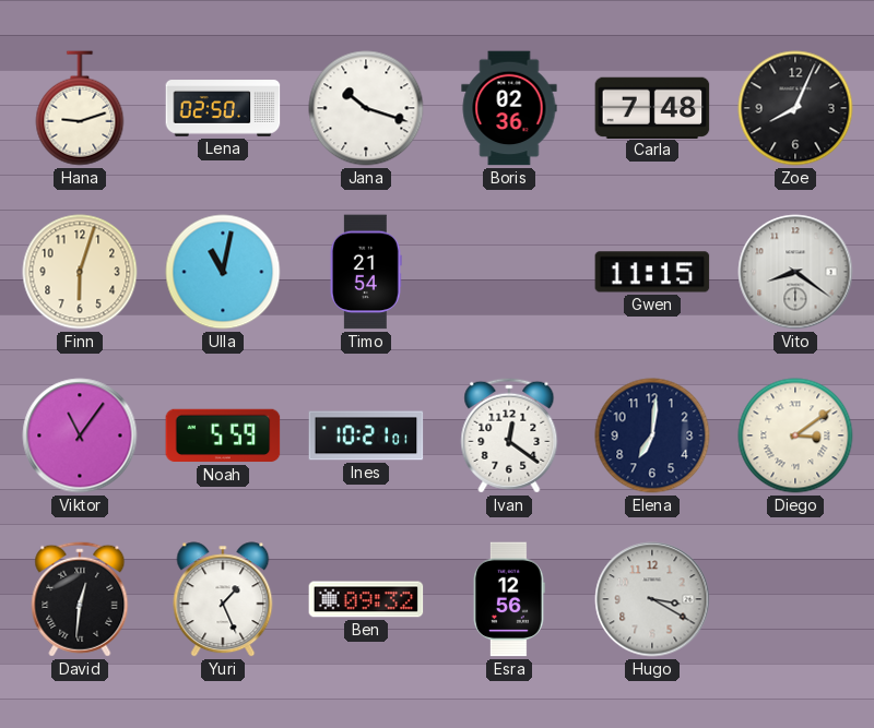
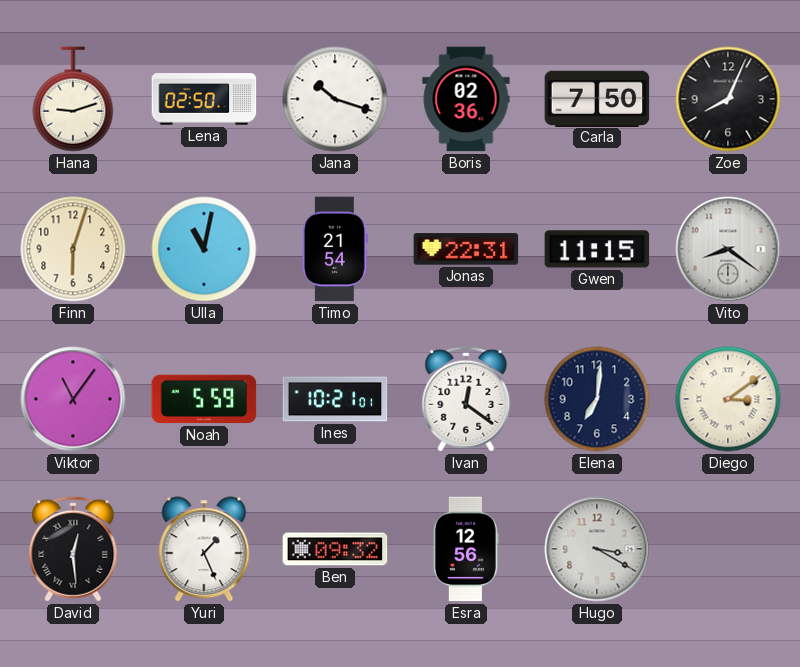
Carla: 7:48 -> 7:50 (597, 98)
Jonas: none -> 22:31 (466, 249)
David: 12:31 -> 12:29 (73, 549)
